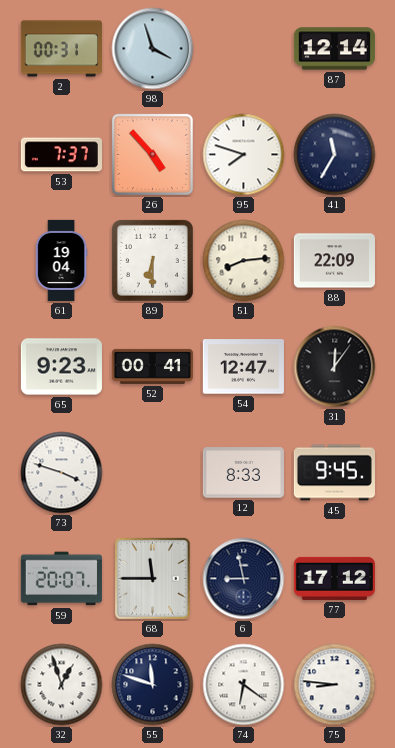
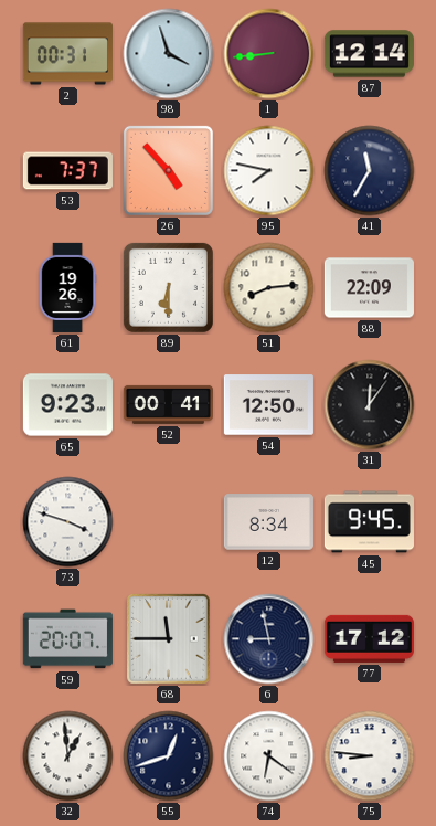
1: none -> 8:44 (269, 54)
95: 7:48 -> 7:47 (269, 171)
61: 19:04 -> 19:26 (67, 287)
54: 12:47 -> 12:50 (268, 405)
12: 8:33 -> 8:34 (268, 522)
32: 12:57 -> 12:59 (68, 756)
55: 11:48 -> 12:42 (169, 756)
